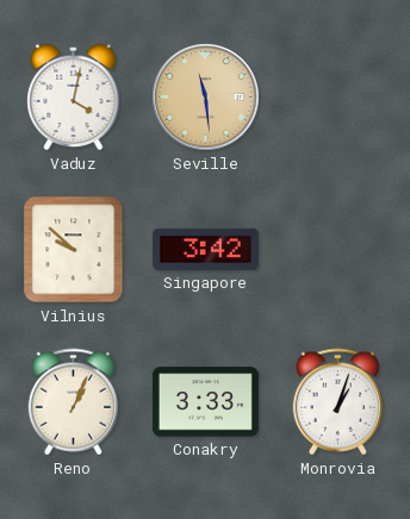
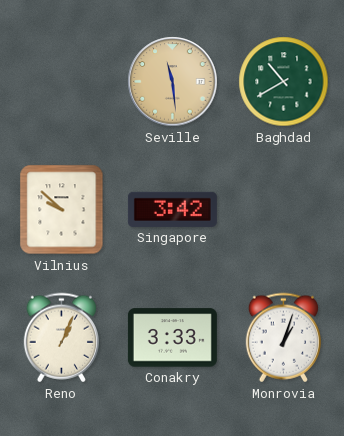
Vaduz: 4:02 -> none (74, 98)
Baghdad: none -> 10:40 (284, 82)
